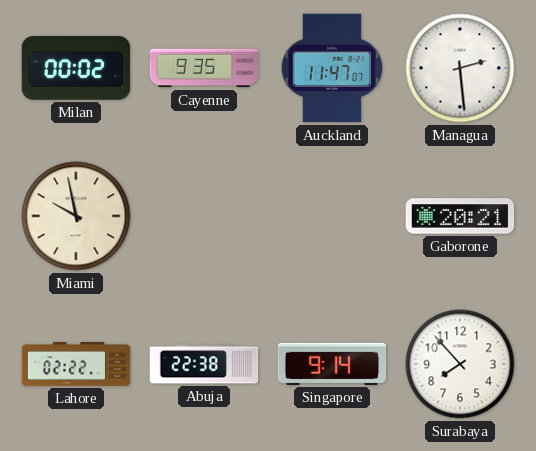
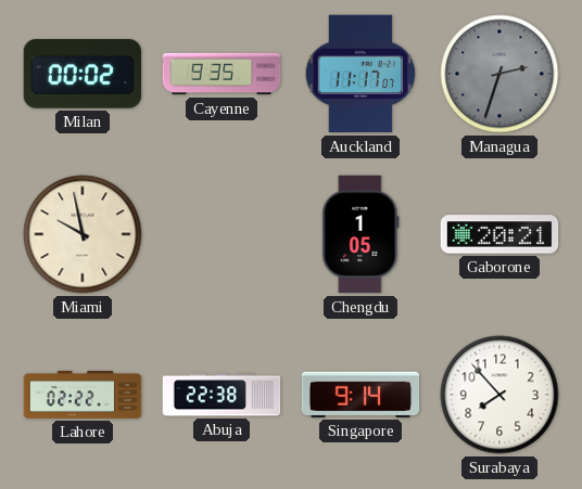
Auckland: 11:47 -> 11:17 (360, 74)
Managua: 2:29 -> 2:33 (499, 74)
Managua dial: white -> grey (499, 74)
Chengdu: none -> 1:05 (360, 234)
